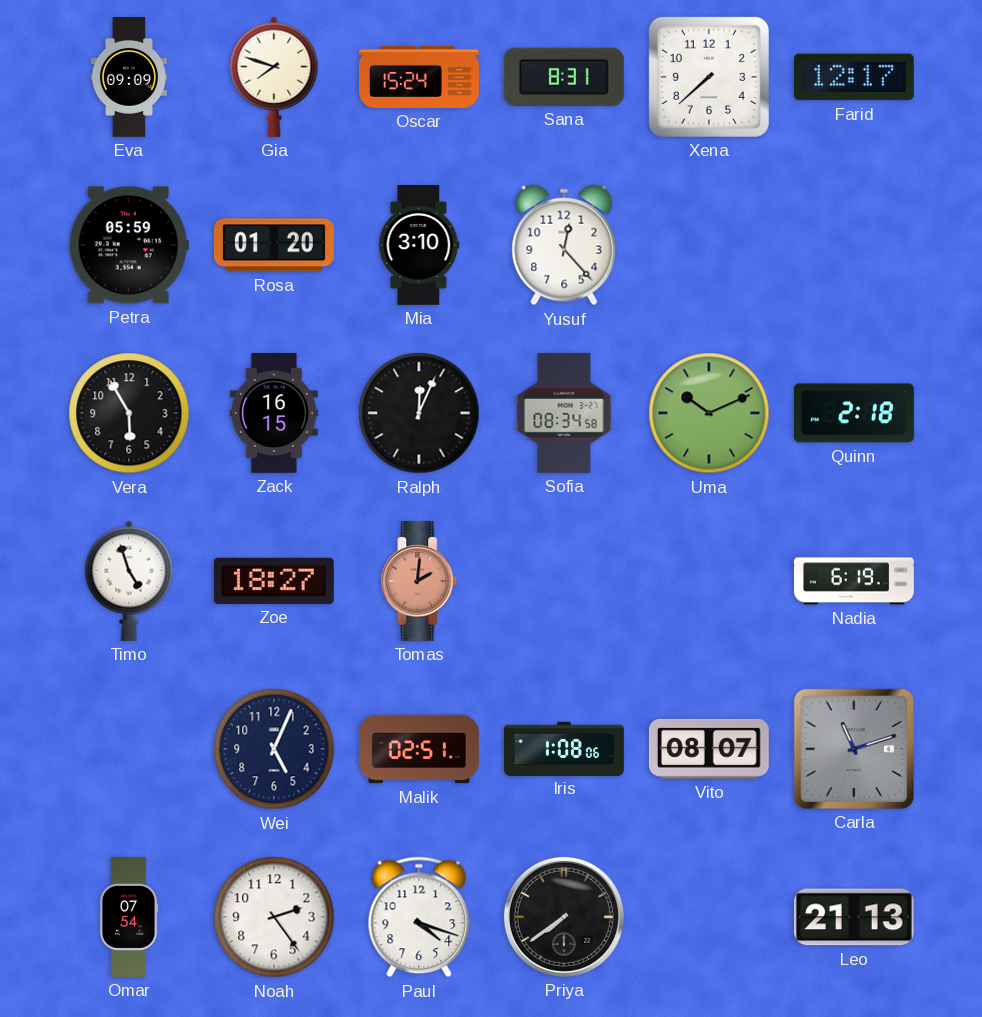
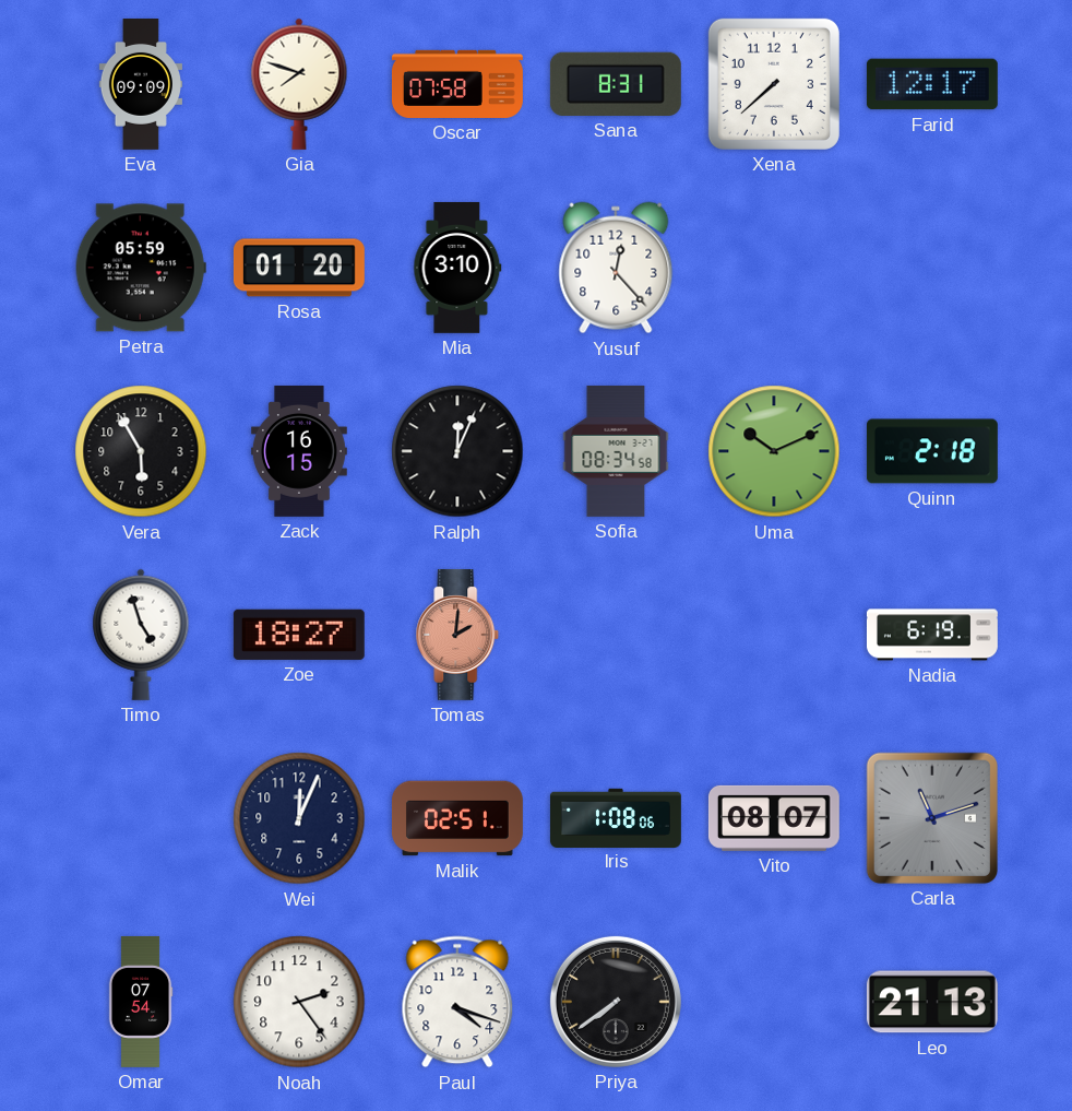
Oscar: 15:24 -> 07:58 (457, 84)
Wei: 5:04 -> 12:04 (299, 818)
